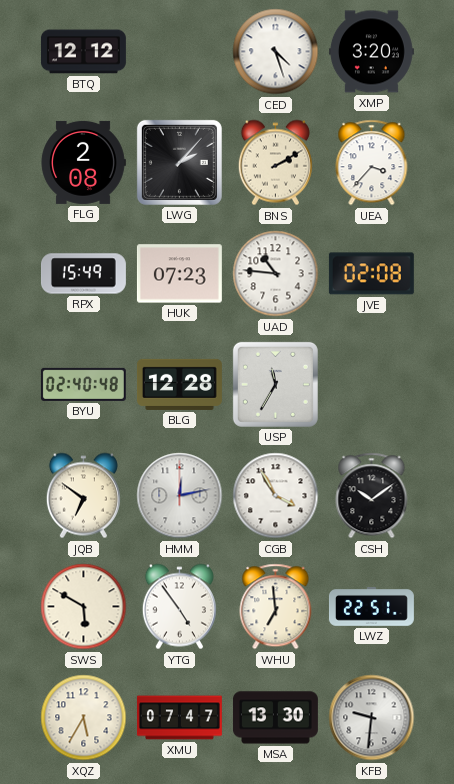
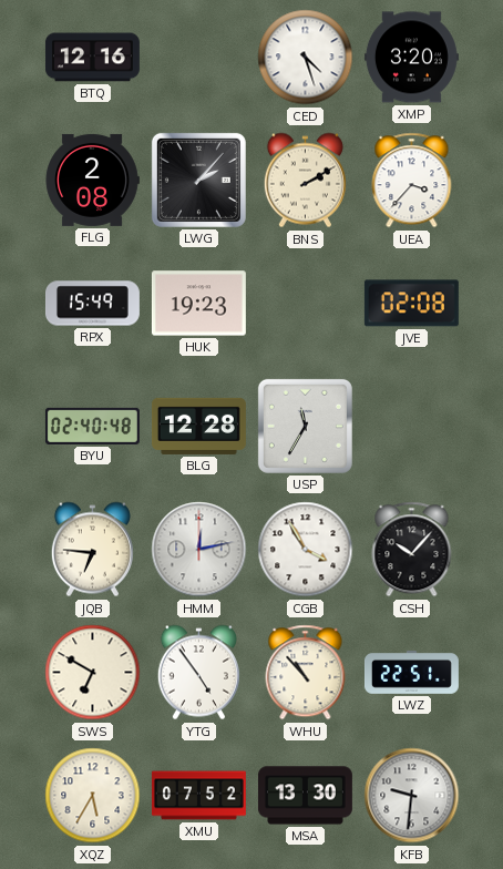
BTQ: 12:12 -> 12:16 (92, 58)
HUK: 07:23 -> 19:23 (198, 304)
UAD: 10:46 -> none (276, 274)
JQB: 6:51 -> 6:46 (92, 550)
CSH: 10:09 -> 10:07 (412, 550)
SWS: 5:50 -> 6:50 (93, 673)
WHU: 6:59 -> 10:53 (306, 673)
XMU: 07:47 -> 07:52 (198, 796)
